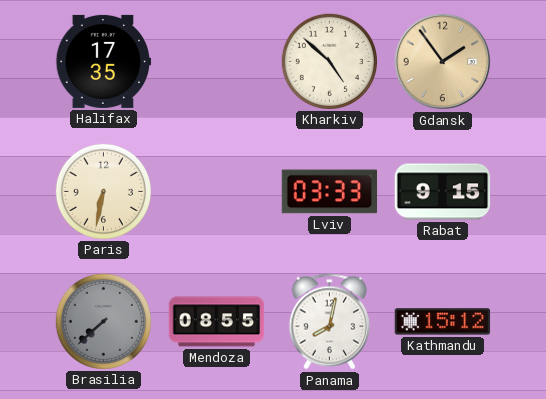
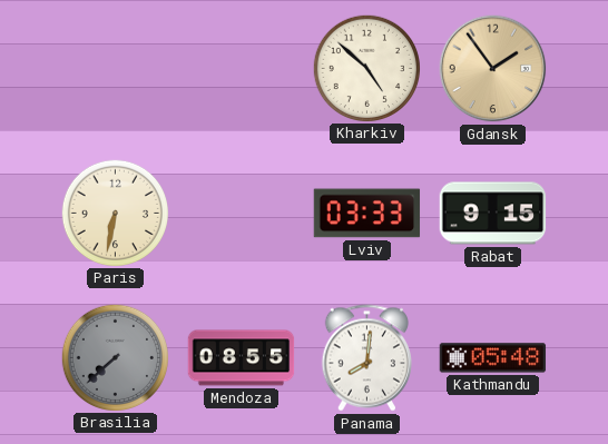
Halifax: 17:35 -> none (104, 61)
Panama: 8:02 -> 8:01 (366, 358)
Kathmandu: 15:12 -> 05:48 (493, 358)
